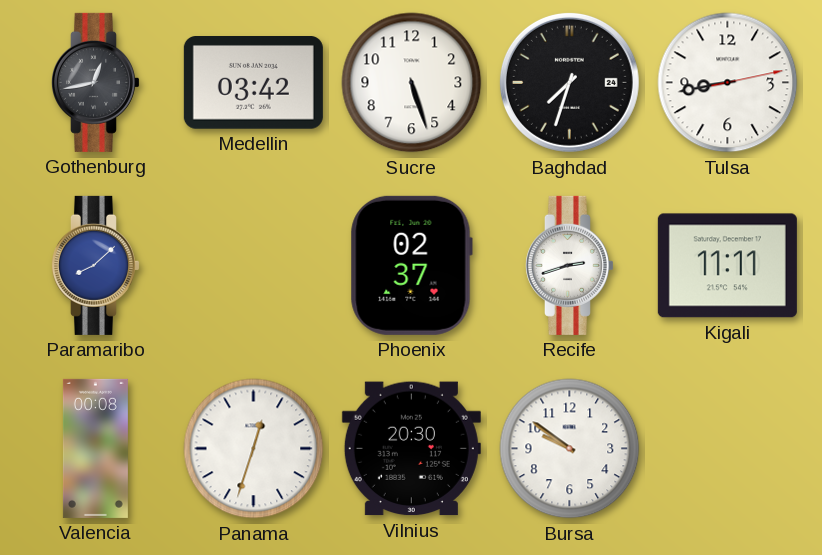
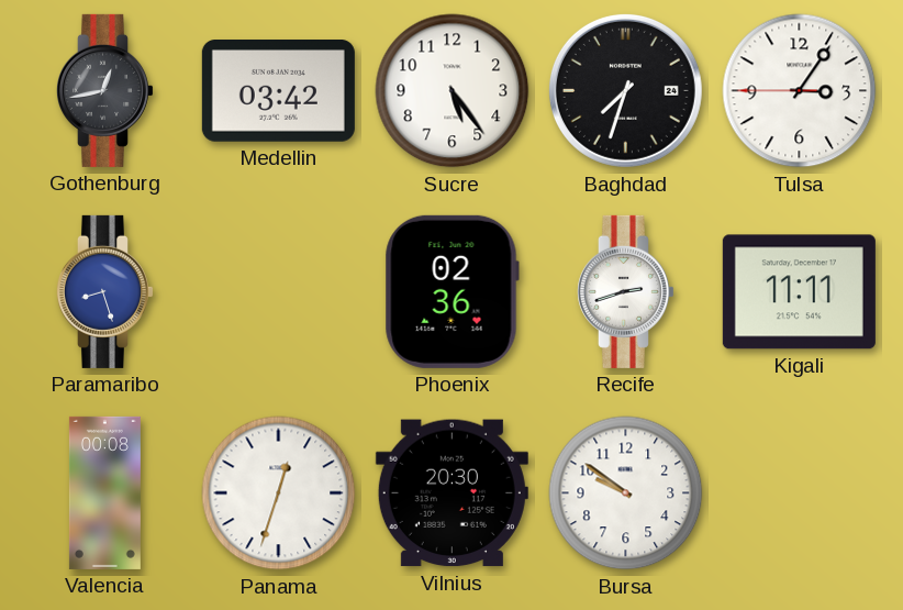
Sucre: 5:27 -> 5:24 (453, 91)
Tulsa: 8:43 -> 3:05 (800, 91)
Paramaribo: 8:08 -> 8:27 (104, 291)
Phoenix: 02:37 -> 02:36 (451, 291)
